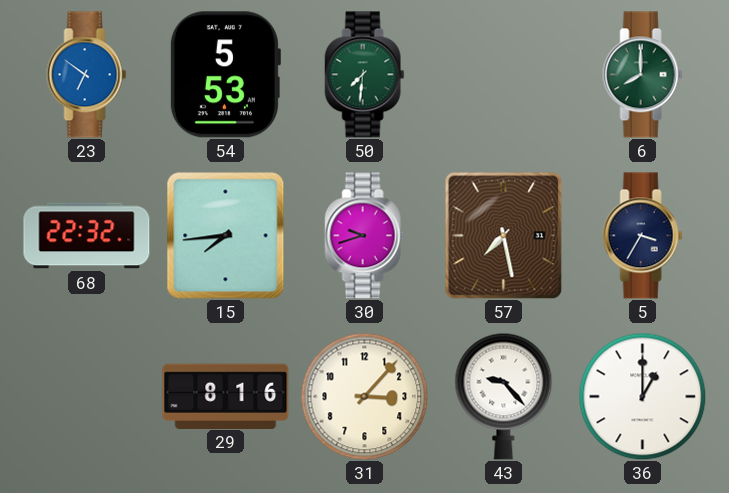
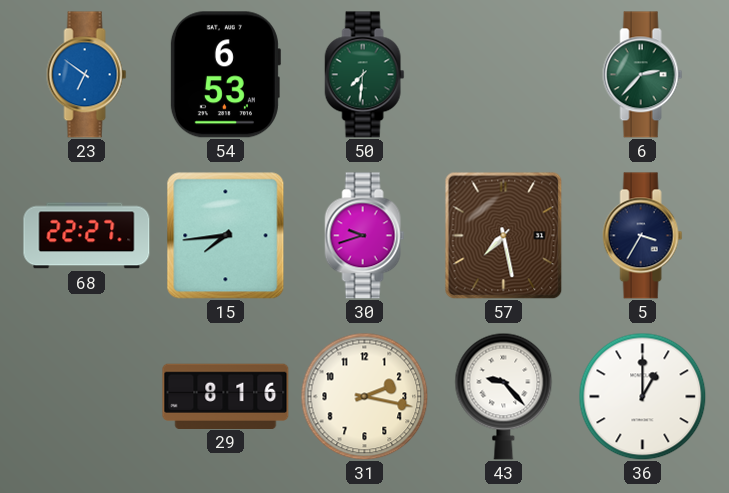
54: 5:53 -> 6:53 (225, 75)
6: 8:00 -> 2:37 (643, 75)
68: 22:32 -> 22:27 (87, 236)
31: 3:07 -> 2:17 (364, 396)
